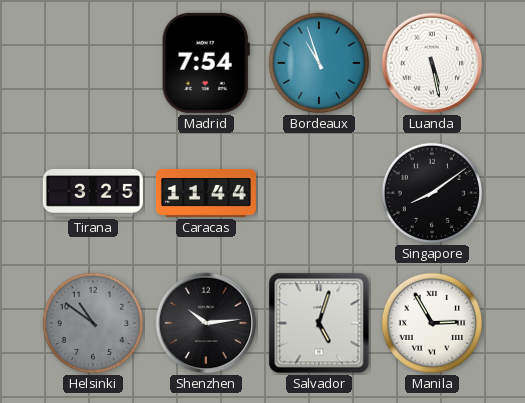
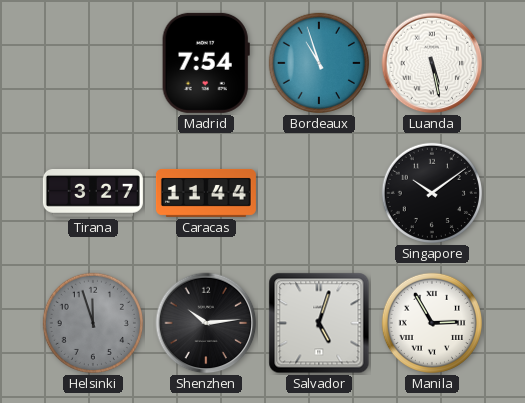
Tirana: 3:25 -> 3:27 (93, 194)
Singapore: 8:09 -> 10:09 (432, 193)
Helsinki: 10:51 -> 11:57 (93, 323)
